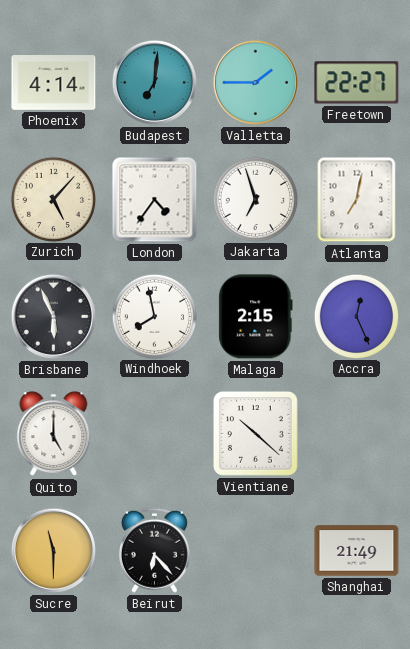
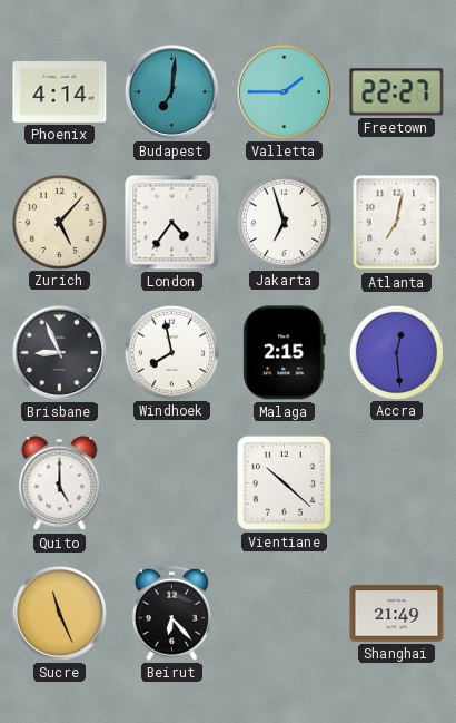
Brisbane: 5:56 -> 8:56 (59, 352)
Accra: 12:26 -> 12:29 (396, 352)
Sucre: 11:30 -> 11:26 (59, 613)
